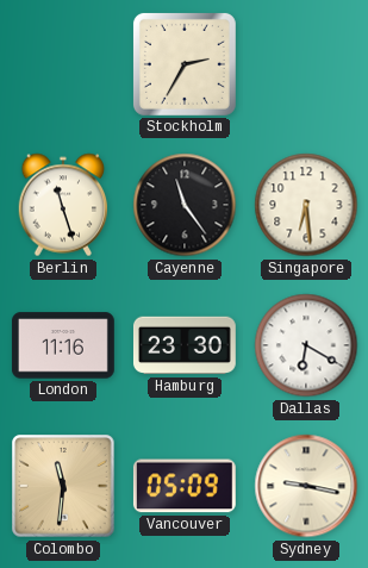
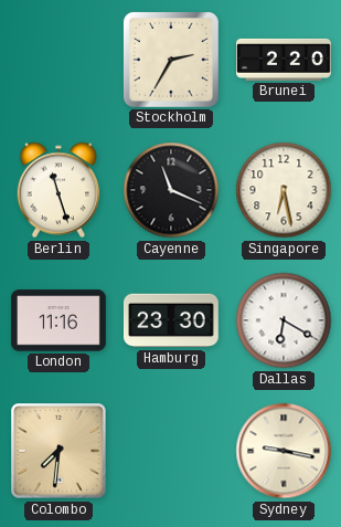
Brunei: none -> 2:20 (285, 60)
Cayenne: 11:24 -> 11:19 (171, 190)
Singapore: 6:29 -> 6:28 (284, 190)
Colombo: 11:31 -> 7:31 (58, 451)
Vancouver: 05:09 -> none (185, 486)
